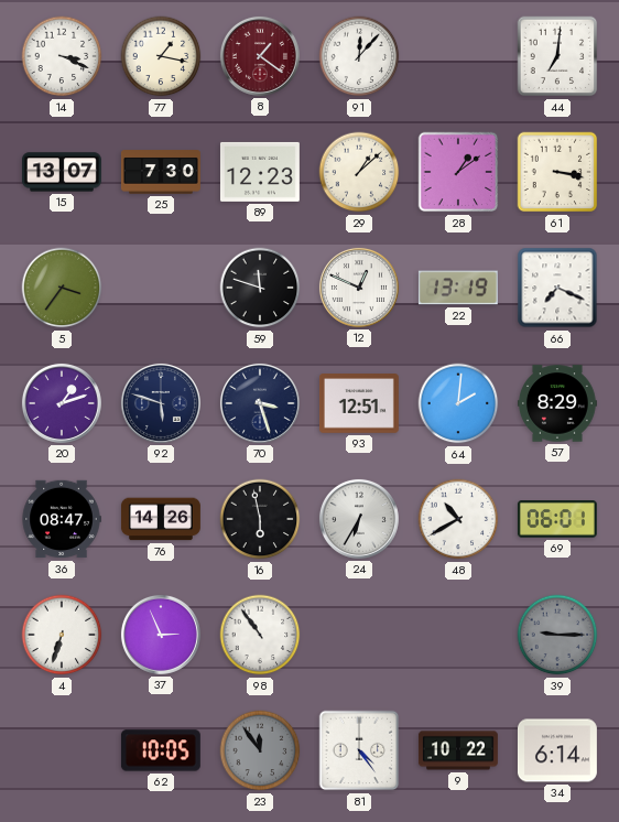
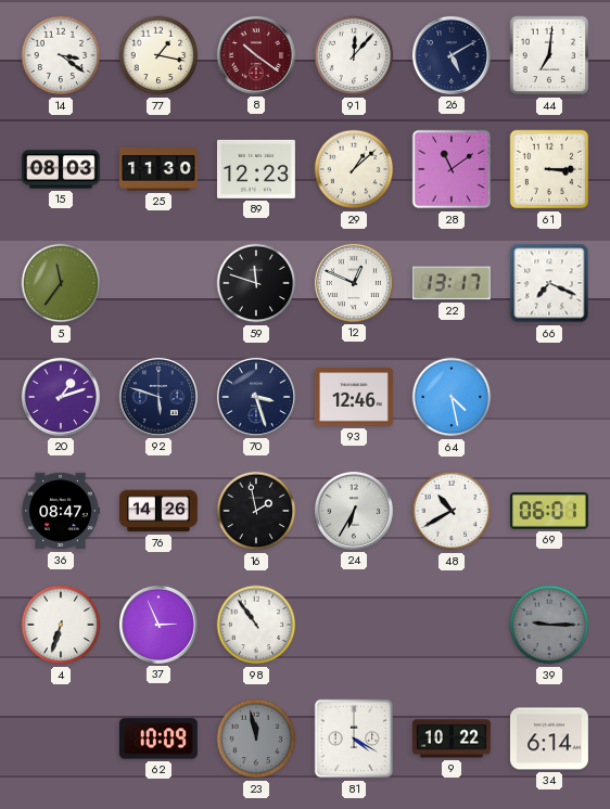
14: 3:19 -> 3:21 (61, 55)
8: 1:21 -> 10:21 (256, 55)
26: none -> 5:10 (452, 55)
15: 13:07 -> 08:03 (61, 169)
25: 7:30 -> 11:30 (158, 169)
28: 1:09 -> 11:09 (452, 169)
61: 3:17 -> 3:15 (549, 169)
5: 3:36 -> 11:36 (61, 283)
22: 13:19 -> 13:17 (452, 283)
93: 12:51 -> 12:46 (354, 397)
64: 2:01 -> 4:28 (452, 397)
57: 8:29 -> none (557, 403)
16: 5:58 -> 1:58 (256, 511)
62: 10:05 -> 10:09 (158, 739)
23: 11:54 -> 11:58 (256, 739)
81: 4:24 -> 4:20 (354, 739)
